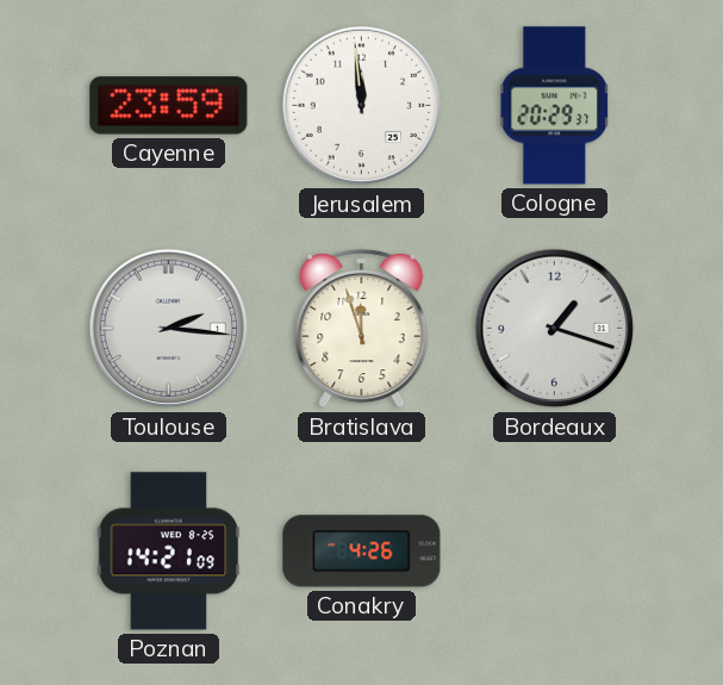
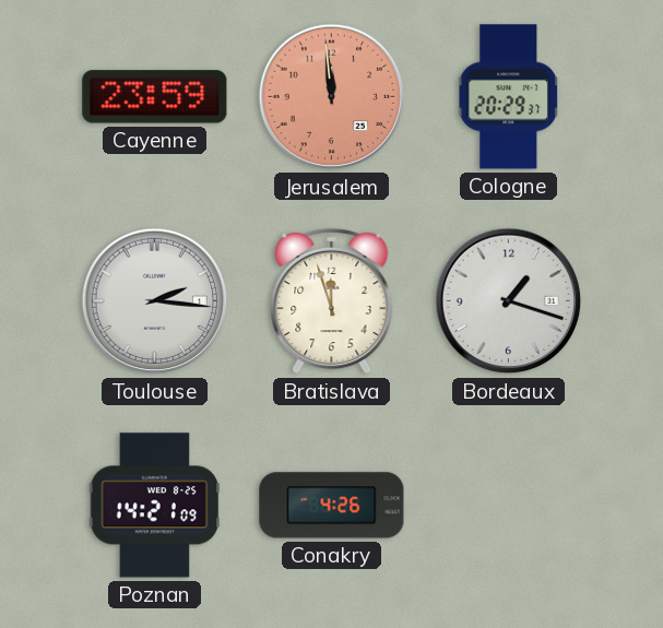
Jerusalem dial: white -> salmon (332, 97)
